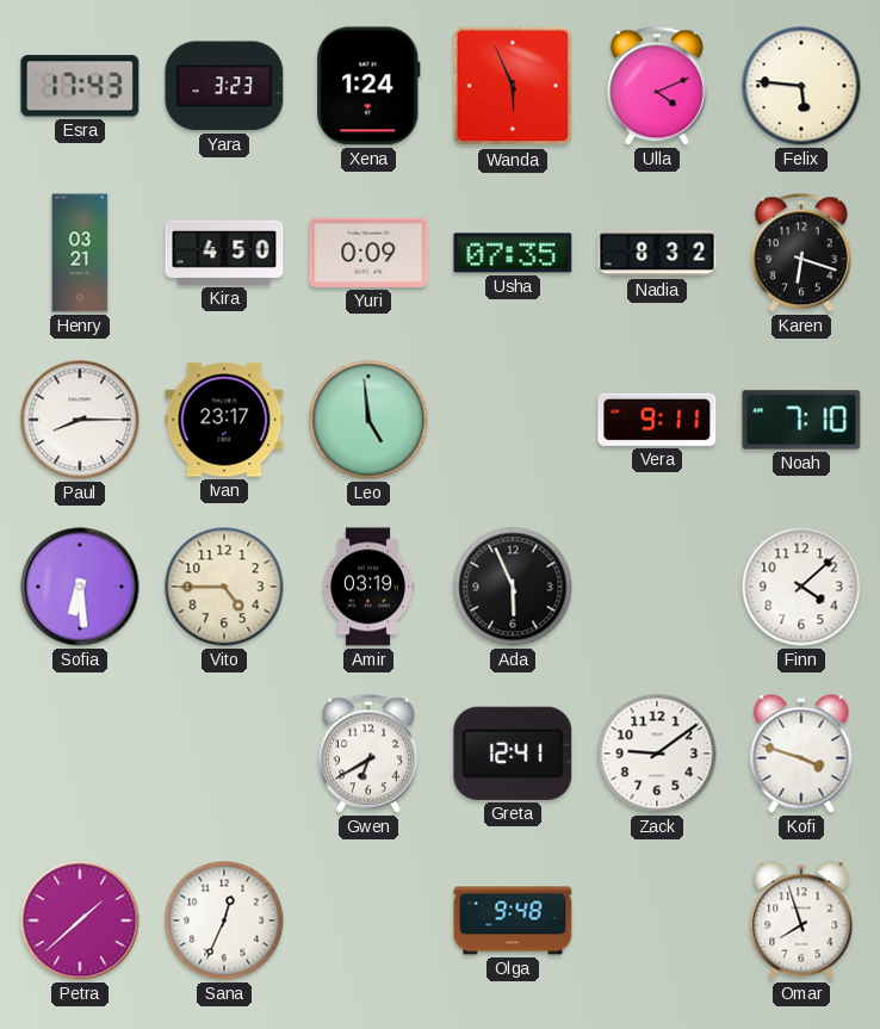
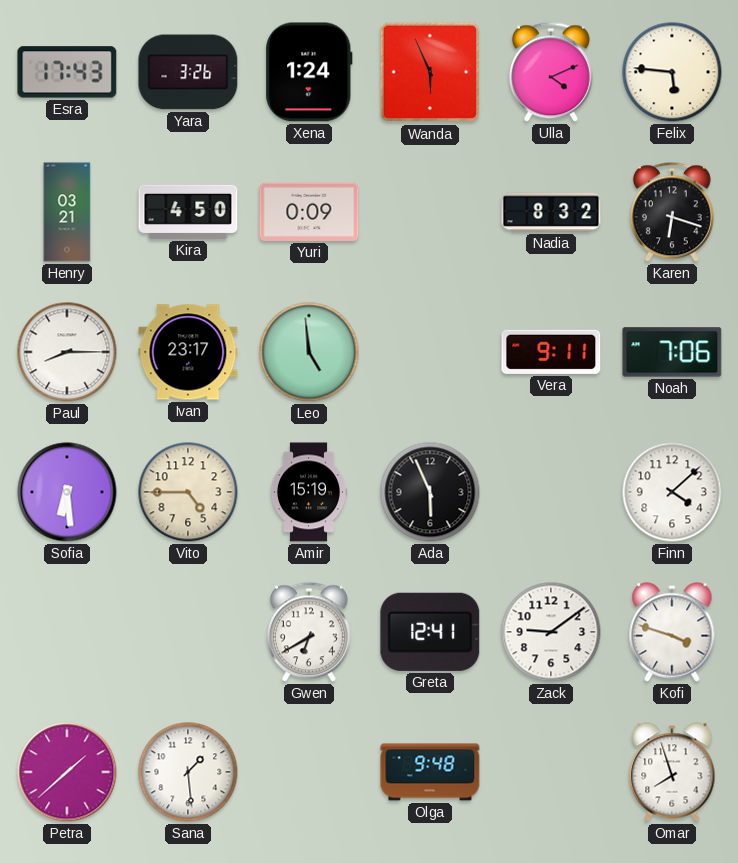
Yara: 3:23 -> 3:26 (188, 72)
Usha: 07:35 -> none (513, 253)
Noah: 7:10 -> 7:06 (672, 352)
Amir: 03:19 -> 15:19 (309, 492)
Sana: 12:34 -> 1:29 (188, 772)
